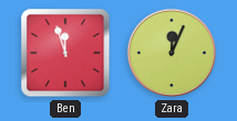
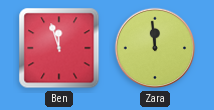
Zara: 12:04 -> 11:59 (155, 48)
